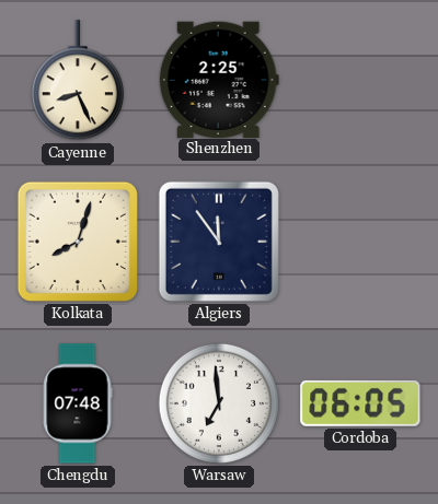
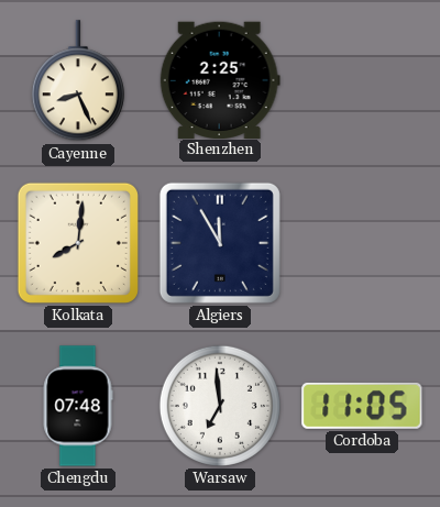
Kolkata: 8:03 -> 8:01 (78, 243)
Algiers: 11:54 -> 11:55 (220, 243)
Cordoba: 06:05 -> 11:05 (362, 406)
